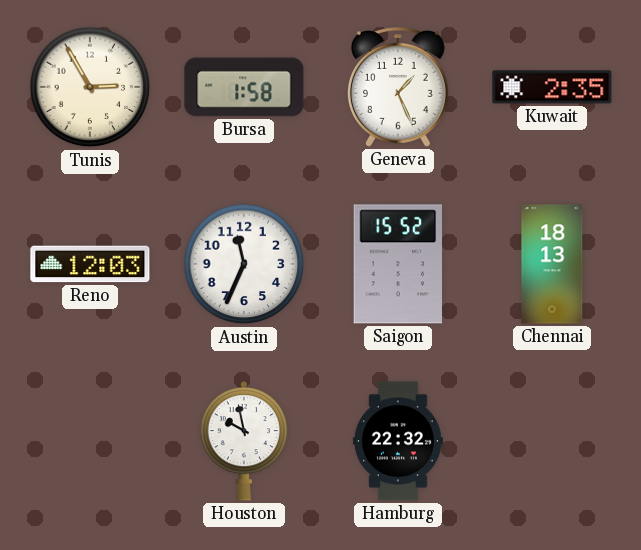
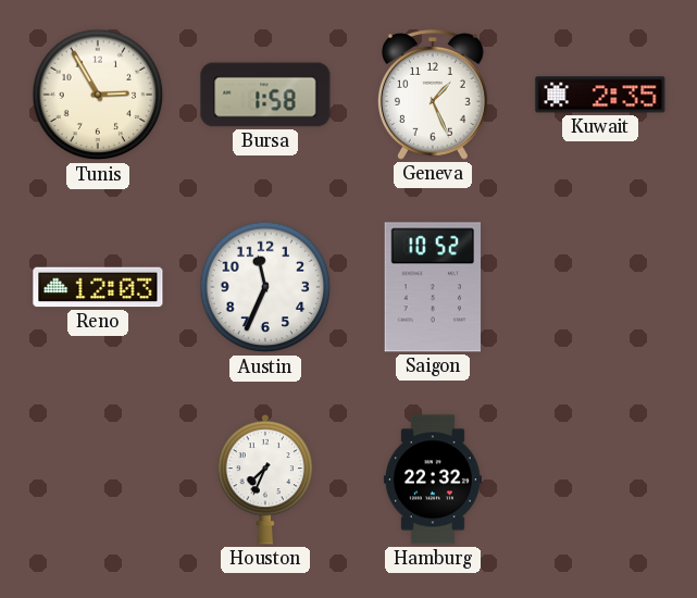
Saigon: 15:52 -> 10:52 (433, 287)
Chennai: 18:13 -> none (552, 264)
Houston: 9:58 -> 7:34 (265, 479)
